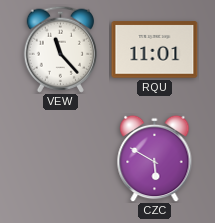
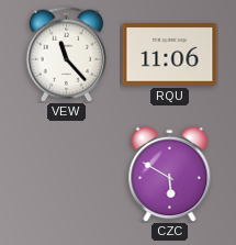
RQU: 11:01 -> 11:06 (170, 55)
